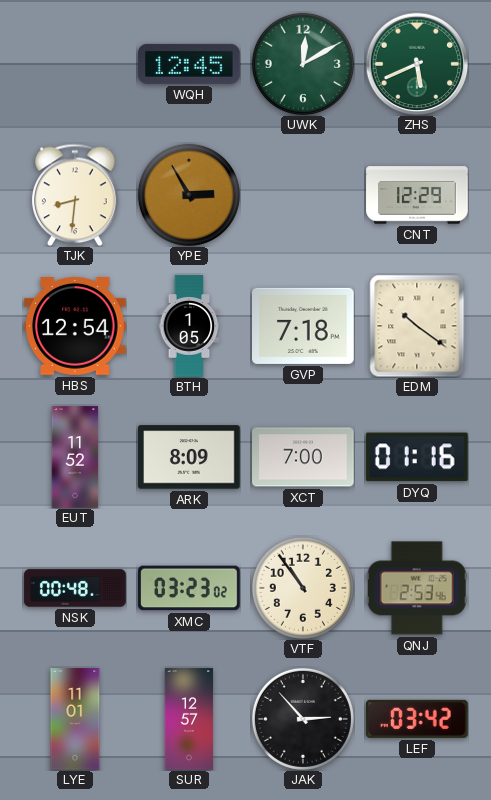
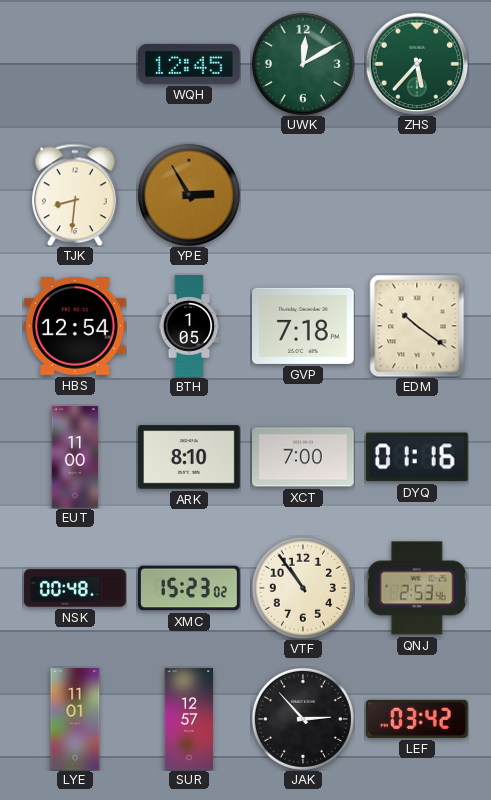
ZHS: 5:41 -> 5:37 (417, 64)
CNT: 12:29 -> none (417, 195)
EUT: 11:52 -> 11:00 (75, 457)
ARK: 8:09 -> 8:10 (189, 457)
XMC: 03:23 -> 15:23 (189, 588)
